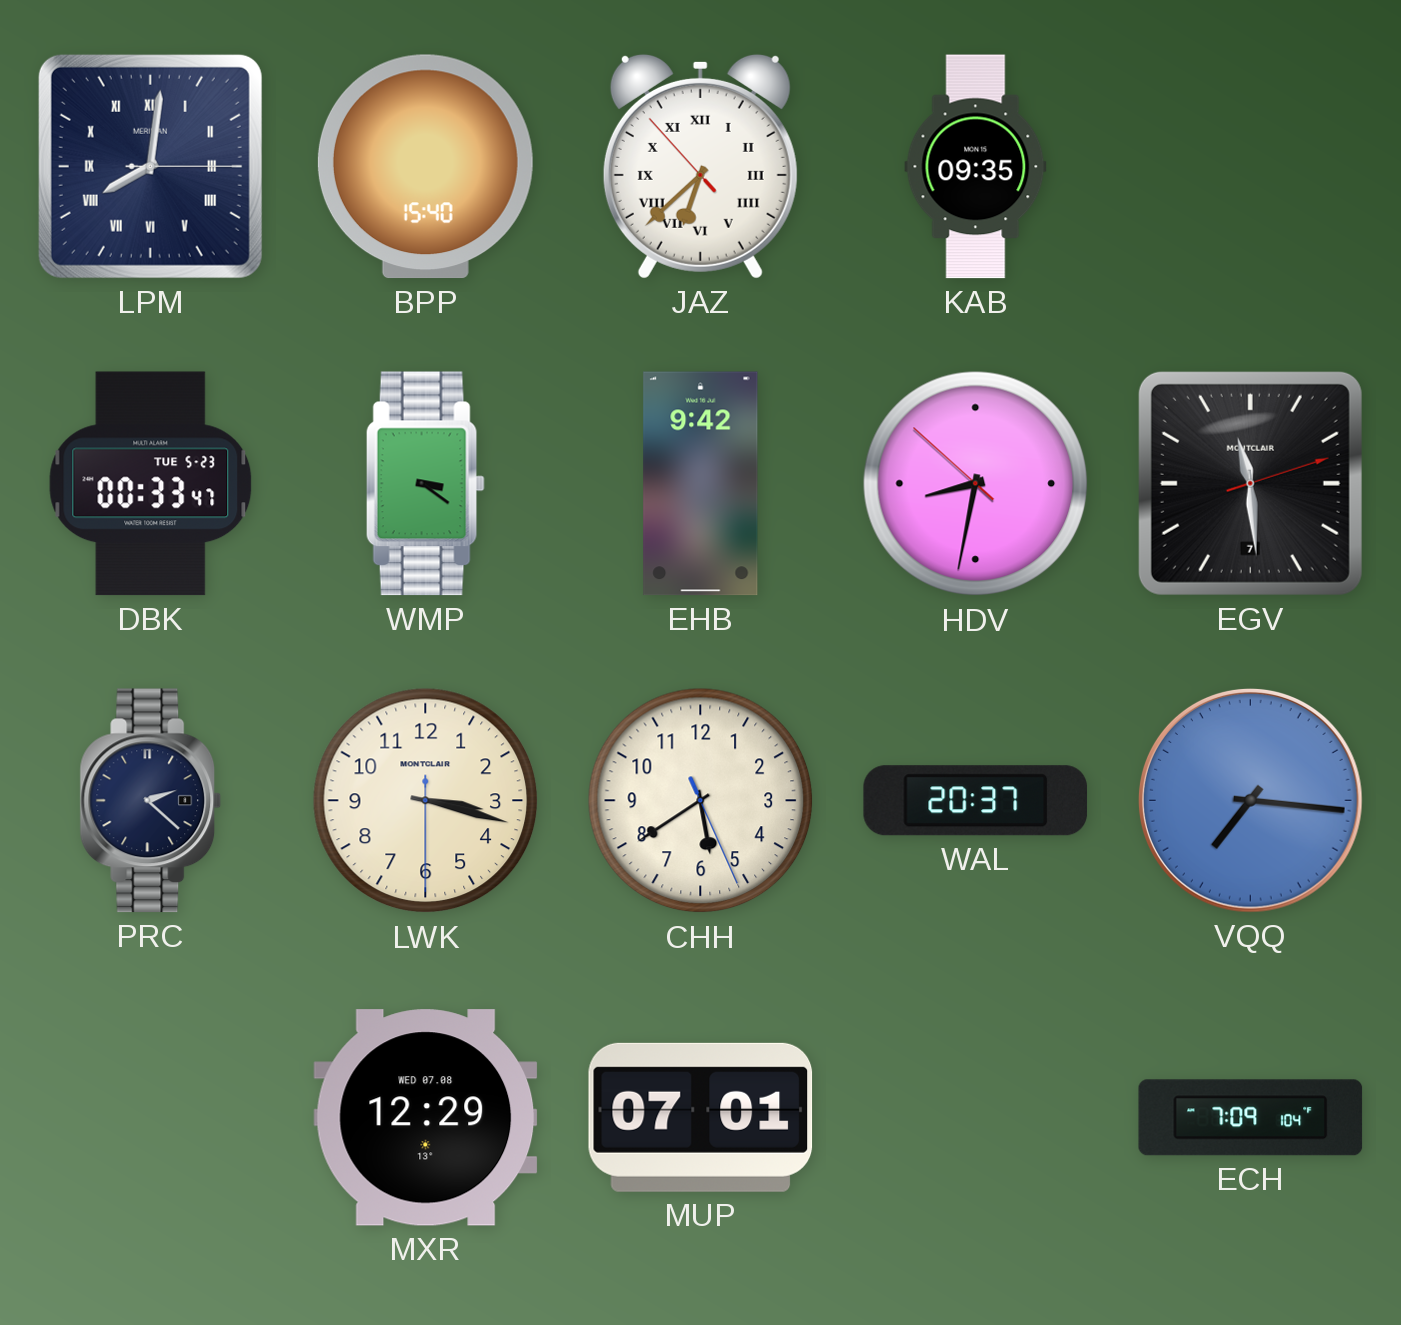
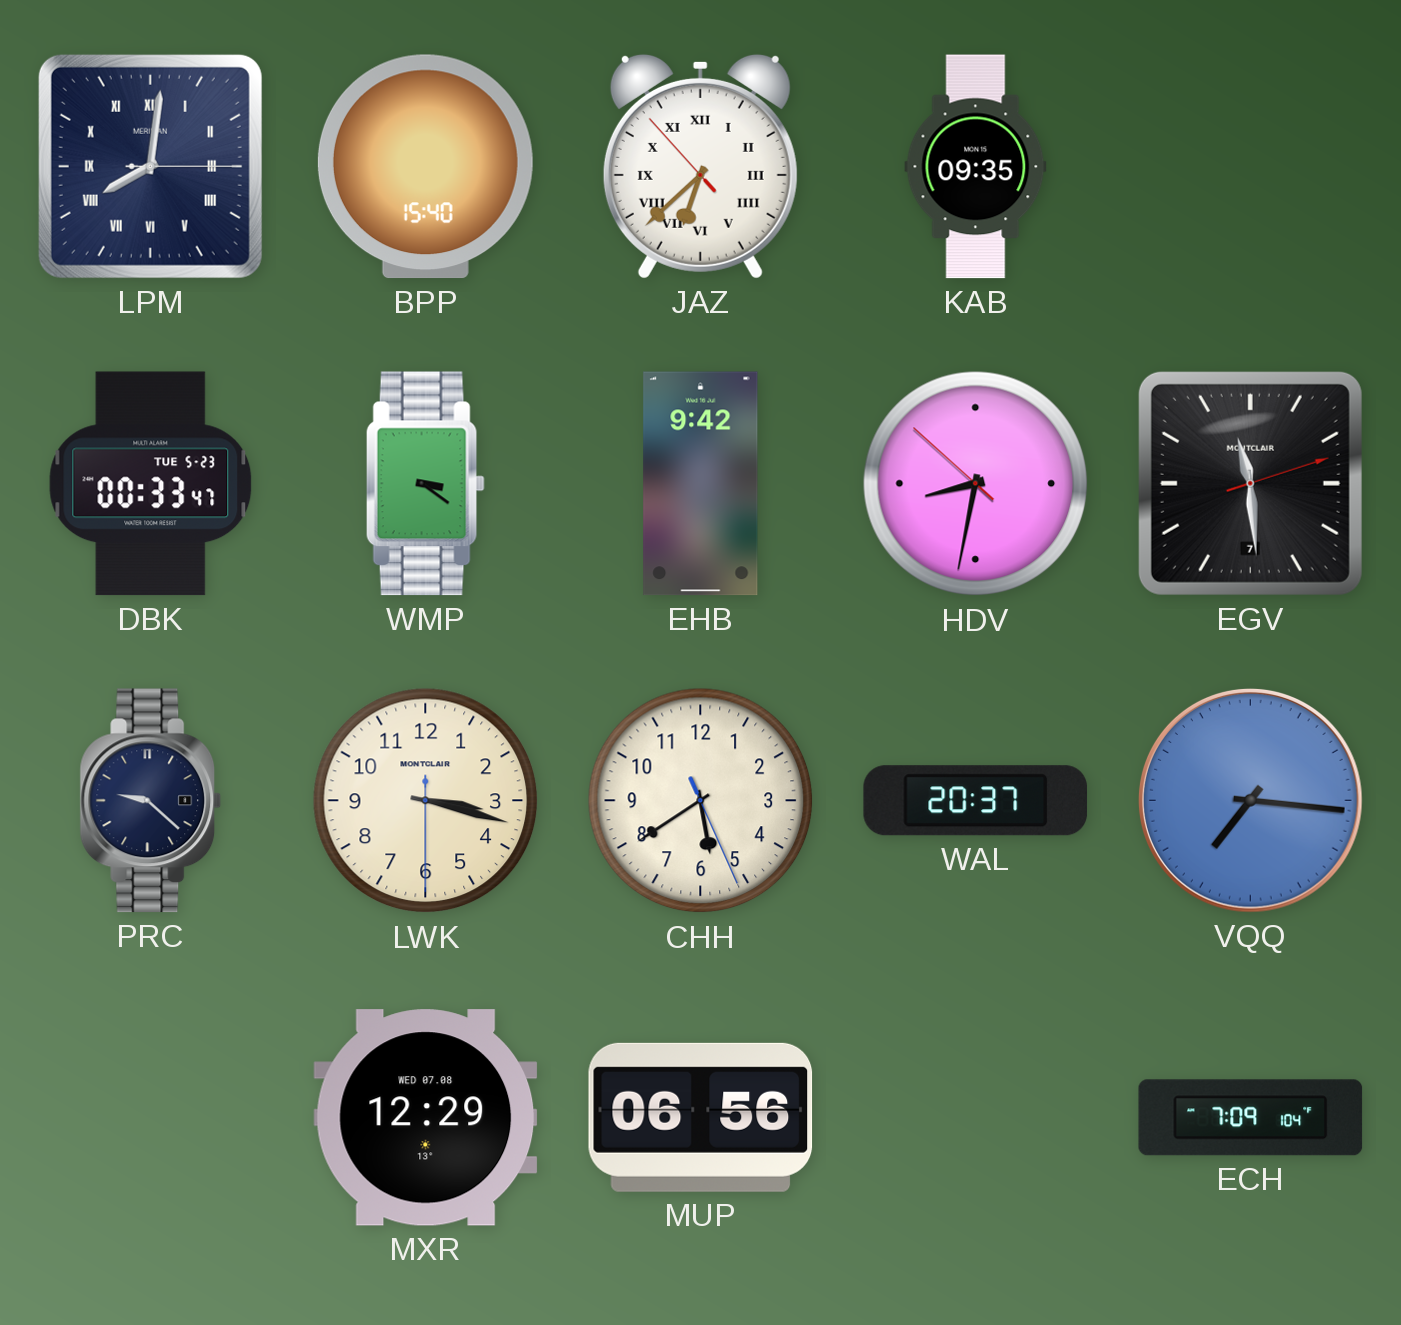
PRC: 2:22 -> 9:22 (151, 801)
MUP: 07:01 -> 06:56 (701, 1117)
